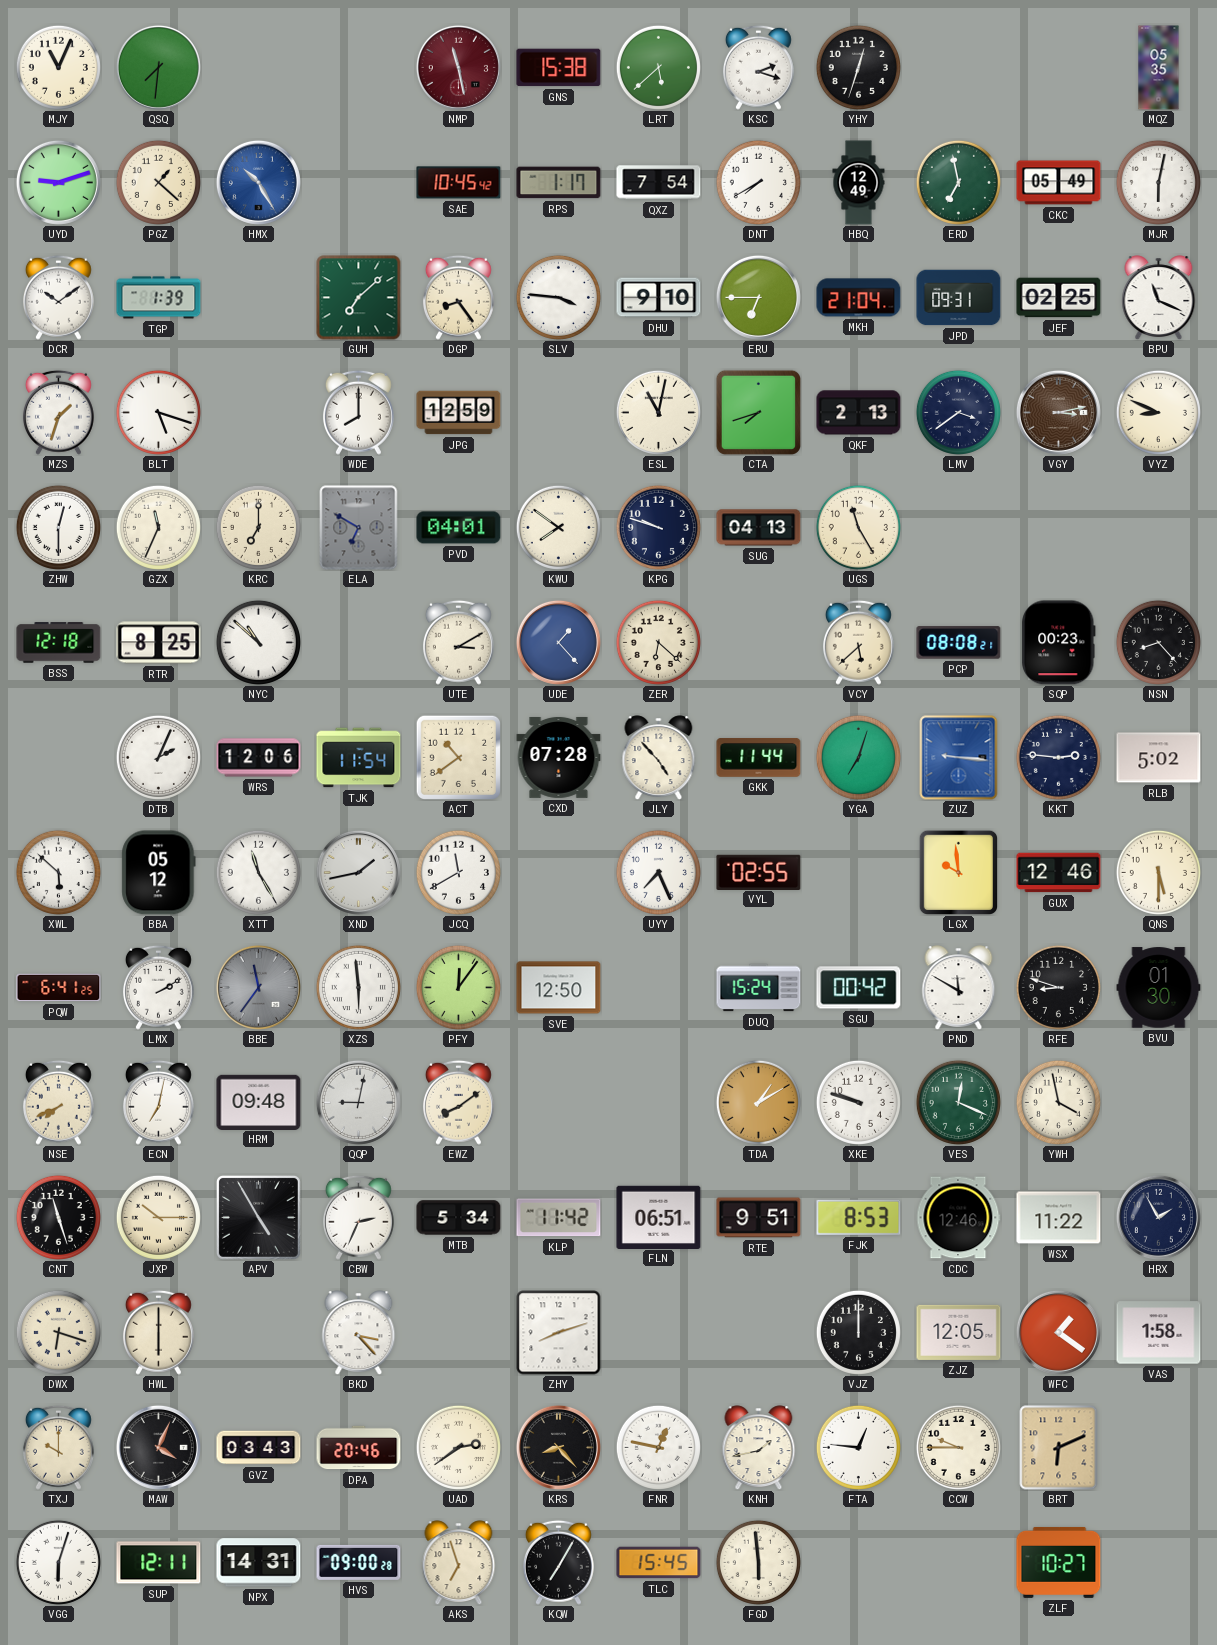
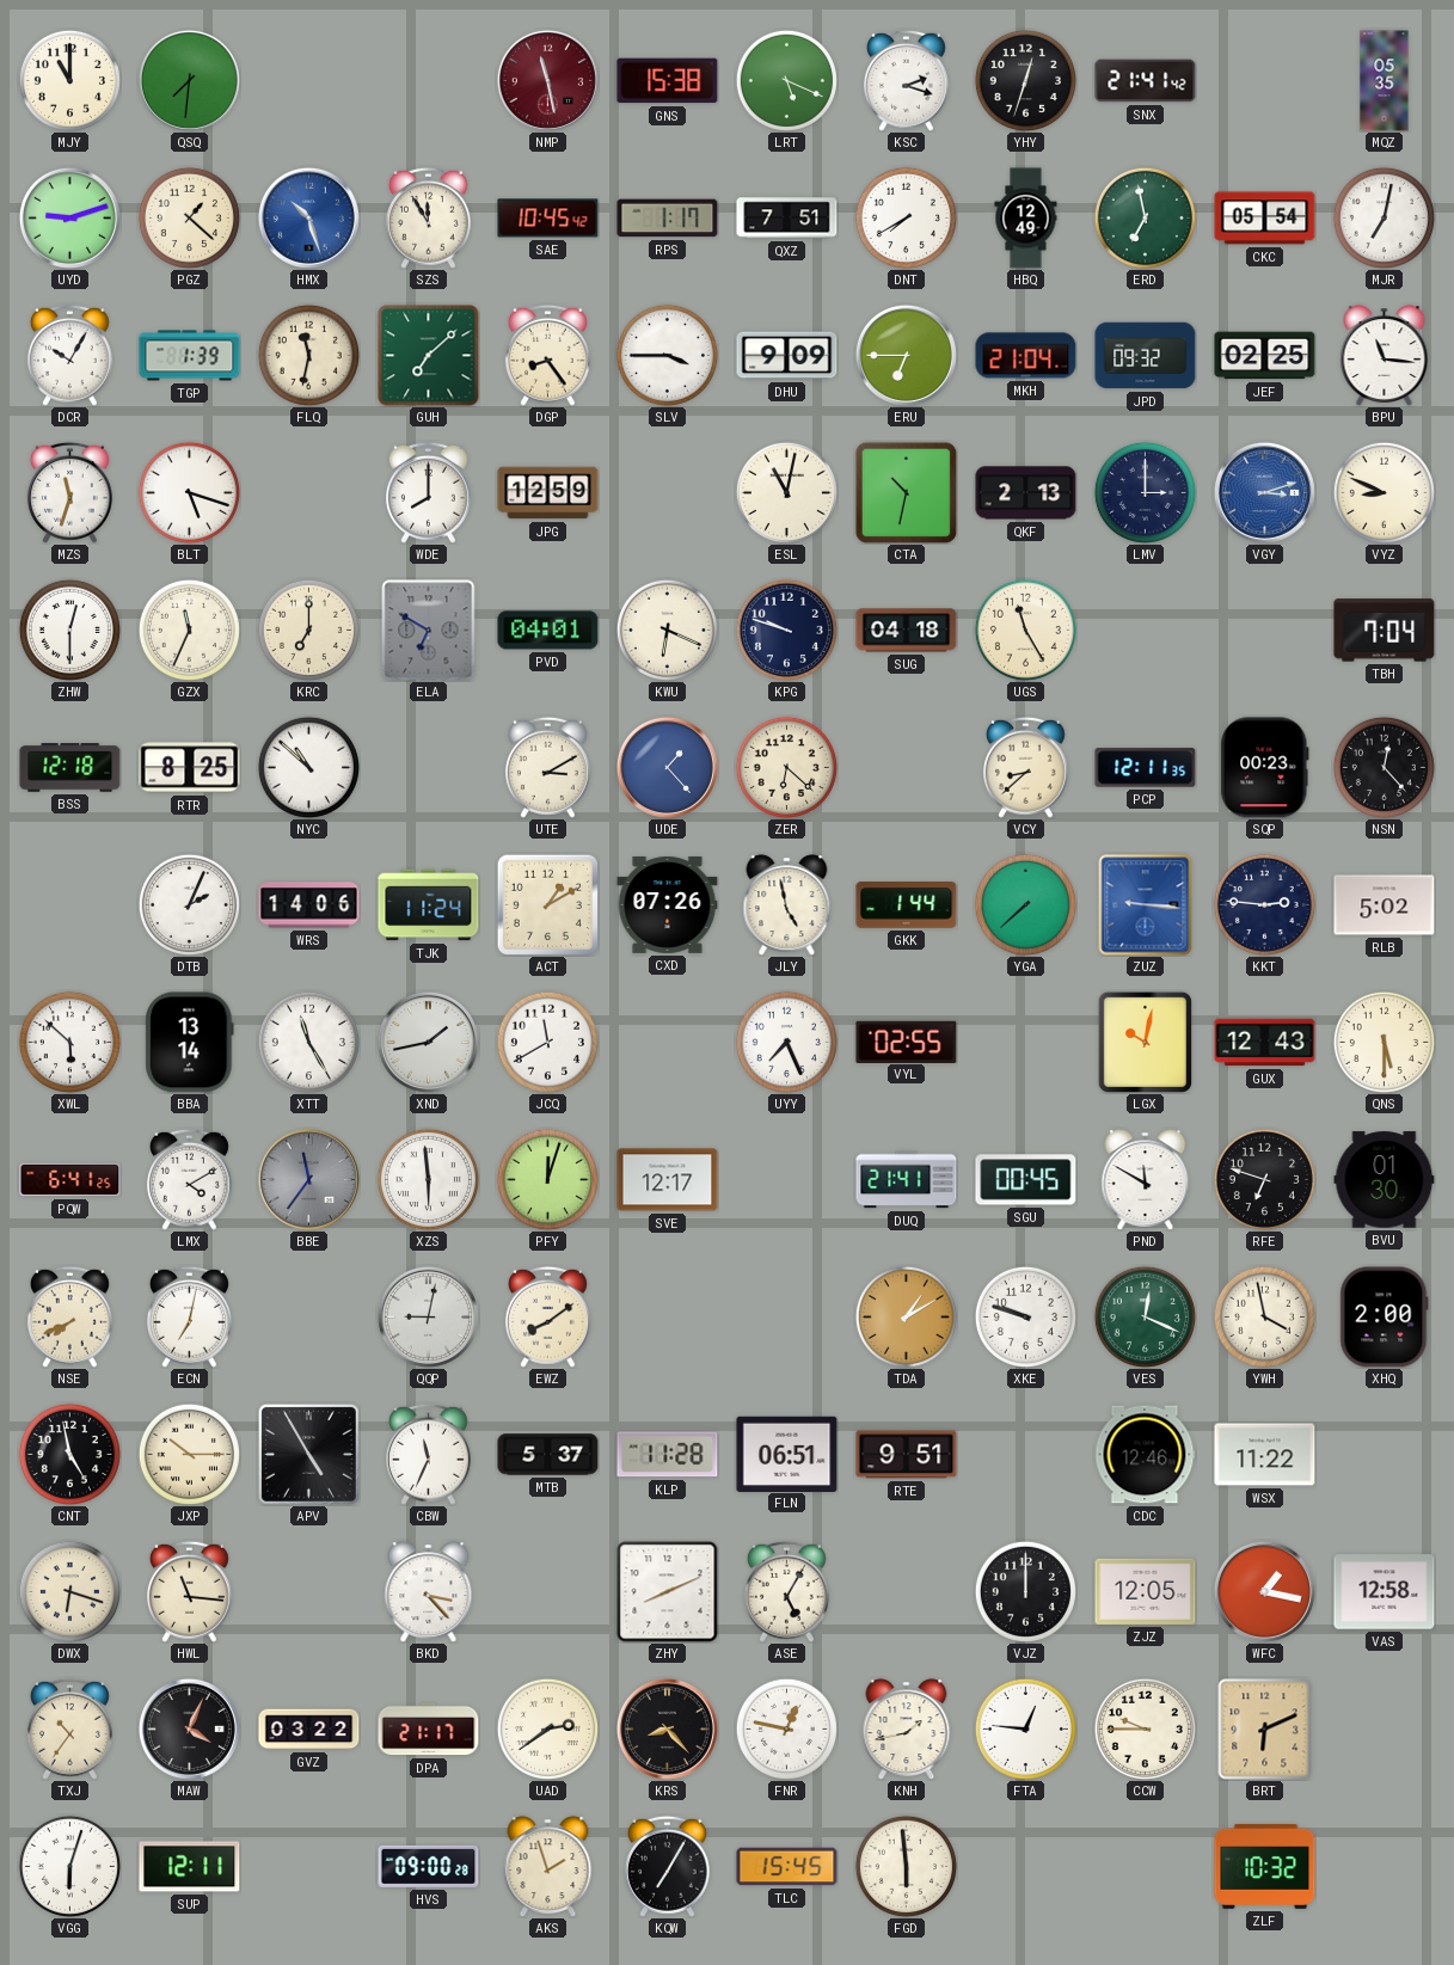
MJY: 11:04 -> 11:00 (69, 80)
LRT: 5:38 -> 5:19 (786, 80)
SNX: none -> 21:41 (1146, 81)
HMX: 10:25 -> 10:27 (308, 217)
SZS: none -> 11:55 (428, 217)
QXZ: 7:54 -> 7:51 (787, 219)
CKC: 05:49 -> 05:54 (1265, 219)
MJR: 6:02 -> 7:02 (1384, 217)
DCR: 10:09 -> 10:05 (69, 355)
FLQ: none -> 11:32 (308, 355)
SLV: 3:46 -> 3:45 (667, 355)
DHU: 9:10 -> 9:09 (787, 356)
JPD: 09:31 -> 09:32 (1146, 356)
BPU: 11:19 -> 11:16 (1385, 355)
MZS: 1:33 -> 11:33 (69, 492)
CTA: 7:42 -> 10:32 (906, 492)
LMV: 3:39 -> 3:00 (1145, 492)
VGY: 3:13 -> 3:12 (1264, 492)
VGY dial: brown -> blue (1264, 492)
KWU: 7:51 -> 6:19 (667, 630)
SUG: 04:13 -> 04:18 (907, 631)
TBH: none -> 7:04 (1385, 631)
VCY: 5:38 -> 8:38 (1025, 767)
PCP: 08:08 -> 12:11 (1146, 768)
NSN: 8:23 -> 12:23 (1384, 767)
WRS: 12:06 -> 14:06 (309, 905)
TJK: 11:54 -> 11:24 (429, 905)
ACT: 10:39 -> 1:10 (547, 904)
CXD: 07:28 -> 07:26 (668, 904)
JLY: 4:53 -> 4:58 (787, 904)
GKK: 11:44 -> 1:44 (907, 905)
YGA: 7:03 -> 7:38 (1025, 904)
BBA: 05:12 -> 13:14 (190, 1043)
LGX: 9:59 -> 10:02 (1145, 1042)
GUX: 12:46 -> 12:43 (1265, 1043)
LMX: 2:10 -> 4:10 (189, 1179)
PFY: 12:06 -> 12:03 (547, 1179)
SVE: 12:50 -> 12:17 (668, 1180)
DUQ: 15:24 -> 21:41 (907, 1180)
SGU: 00:42 -> 00:45 (1026, 1180)
RFE: 8:48 -> 6:48 (1264, 1179)
HRM: 09:48 -> none (259, 1102)
XHQ: none -> 2:00 (1385, 1318)
CNT: 11:27 -> 4:58 (69, 1454)
CBW: 2:34 -> 11:34 (428, 1454)
MTB: 5:34 -> 5:37 (548, 1455)
KLP: 11:42 -> 11:28 (668, 1455)
FJK: 8:53 -> none (859, 1217)
HRX: 1:55 -> none (1158, 1217)
HWL: 6:00 -> 11:16 (189, 1591)
ZHY: 8:12 -> 8:11 (668, 1592)
ASE: none -> 5:05 (786, 1591)
WFC: 1:21 -> 1:17 (1264, 1591)
VAS: 1:58 -> 12:58 (1385, 1592)
TXJ: 10:00 -> 10:36 (69, 1728)
GVZ: 03:43 -> 03:22 (309, 1730)
DPA: 20:46 -> 21:17 (429, 1730)
NPX: 14:31 -> none (259, 1563)
AKS: 6:57 -> 1:57 (548, 1866)
ZLF: 10:27 -> 10:32 (1265, 1866)
